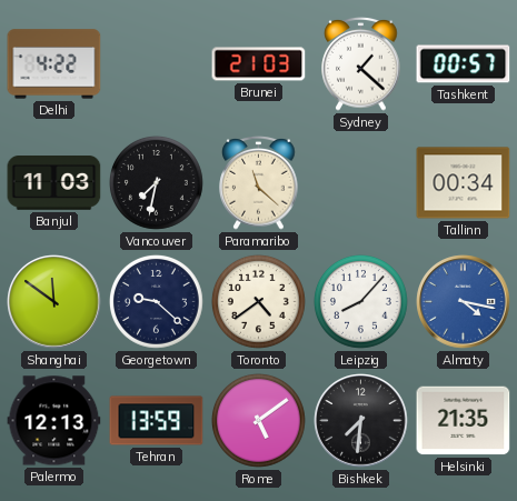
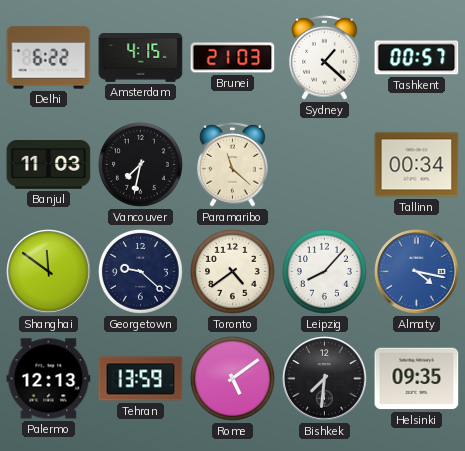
Delhi: 4:22 -> 6:22 (49, 58)
Amsterdam: none -> 4:15 (141, 58)
Helsinki: 21:35 -> 09:35 (417, 379)
